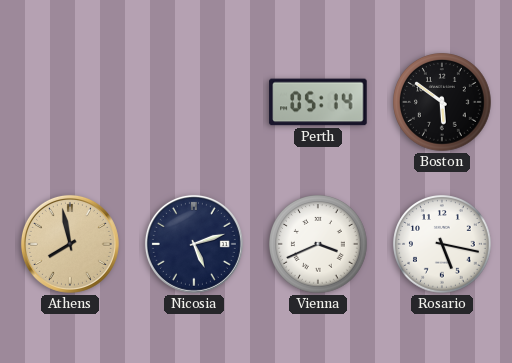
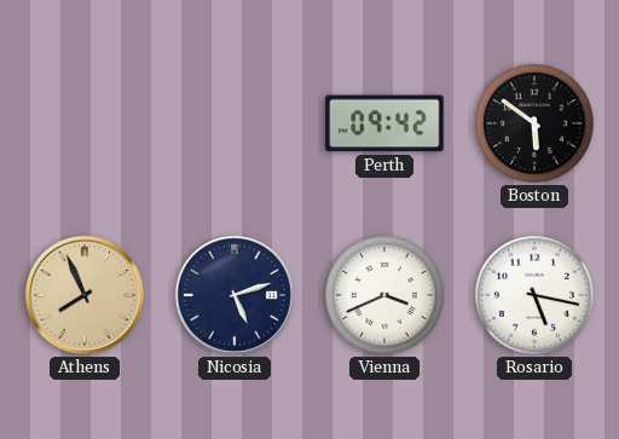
Perth: 05:14 -> 09:42 (384, 123)
Athens: 7:58 -> 7:56 (85, 295)
